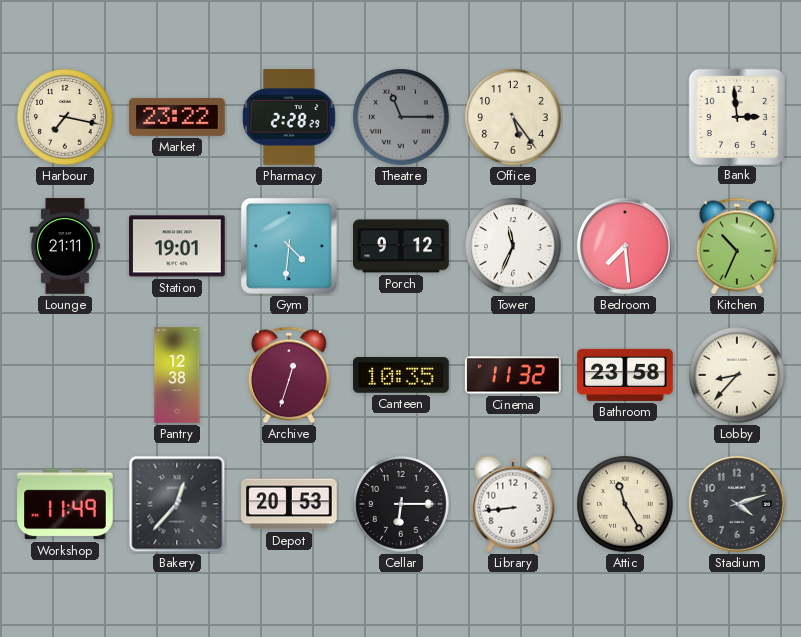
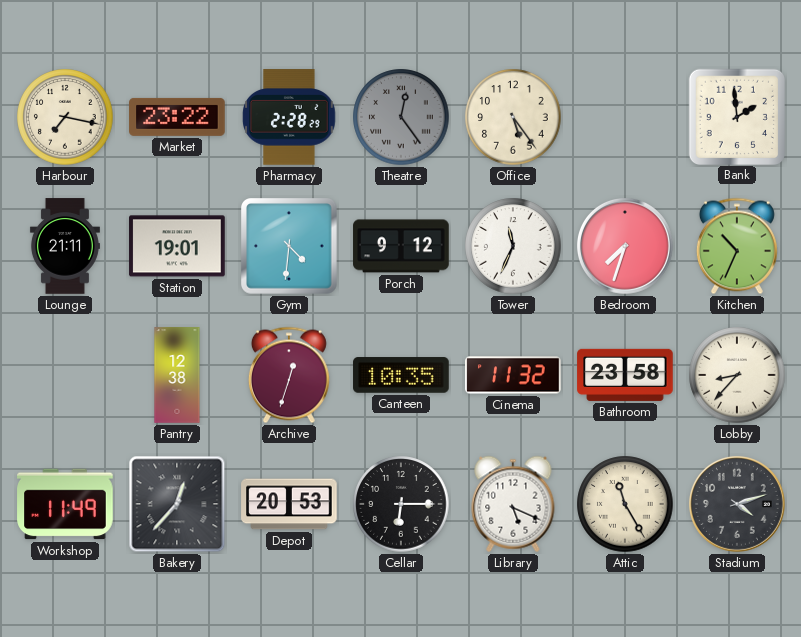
Theatre: 11:15 -> 12:24 (401, 117)
Bank: 2:59 -> 1:59 (736, 116)
Bedroom: 7:29 -> 7:33 (625, 246)
Library: 8:44 -> 5:19 (513, 504)
